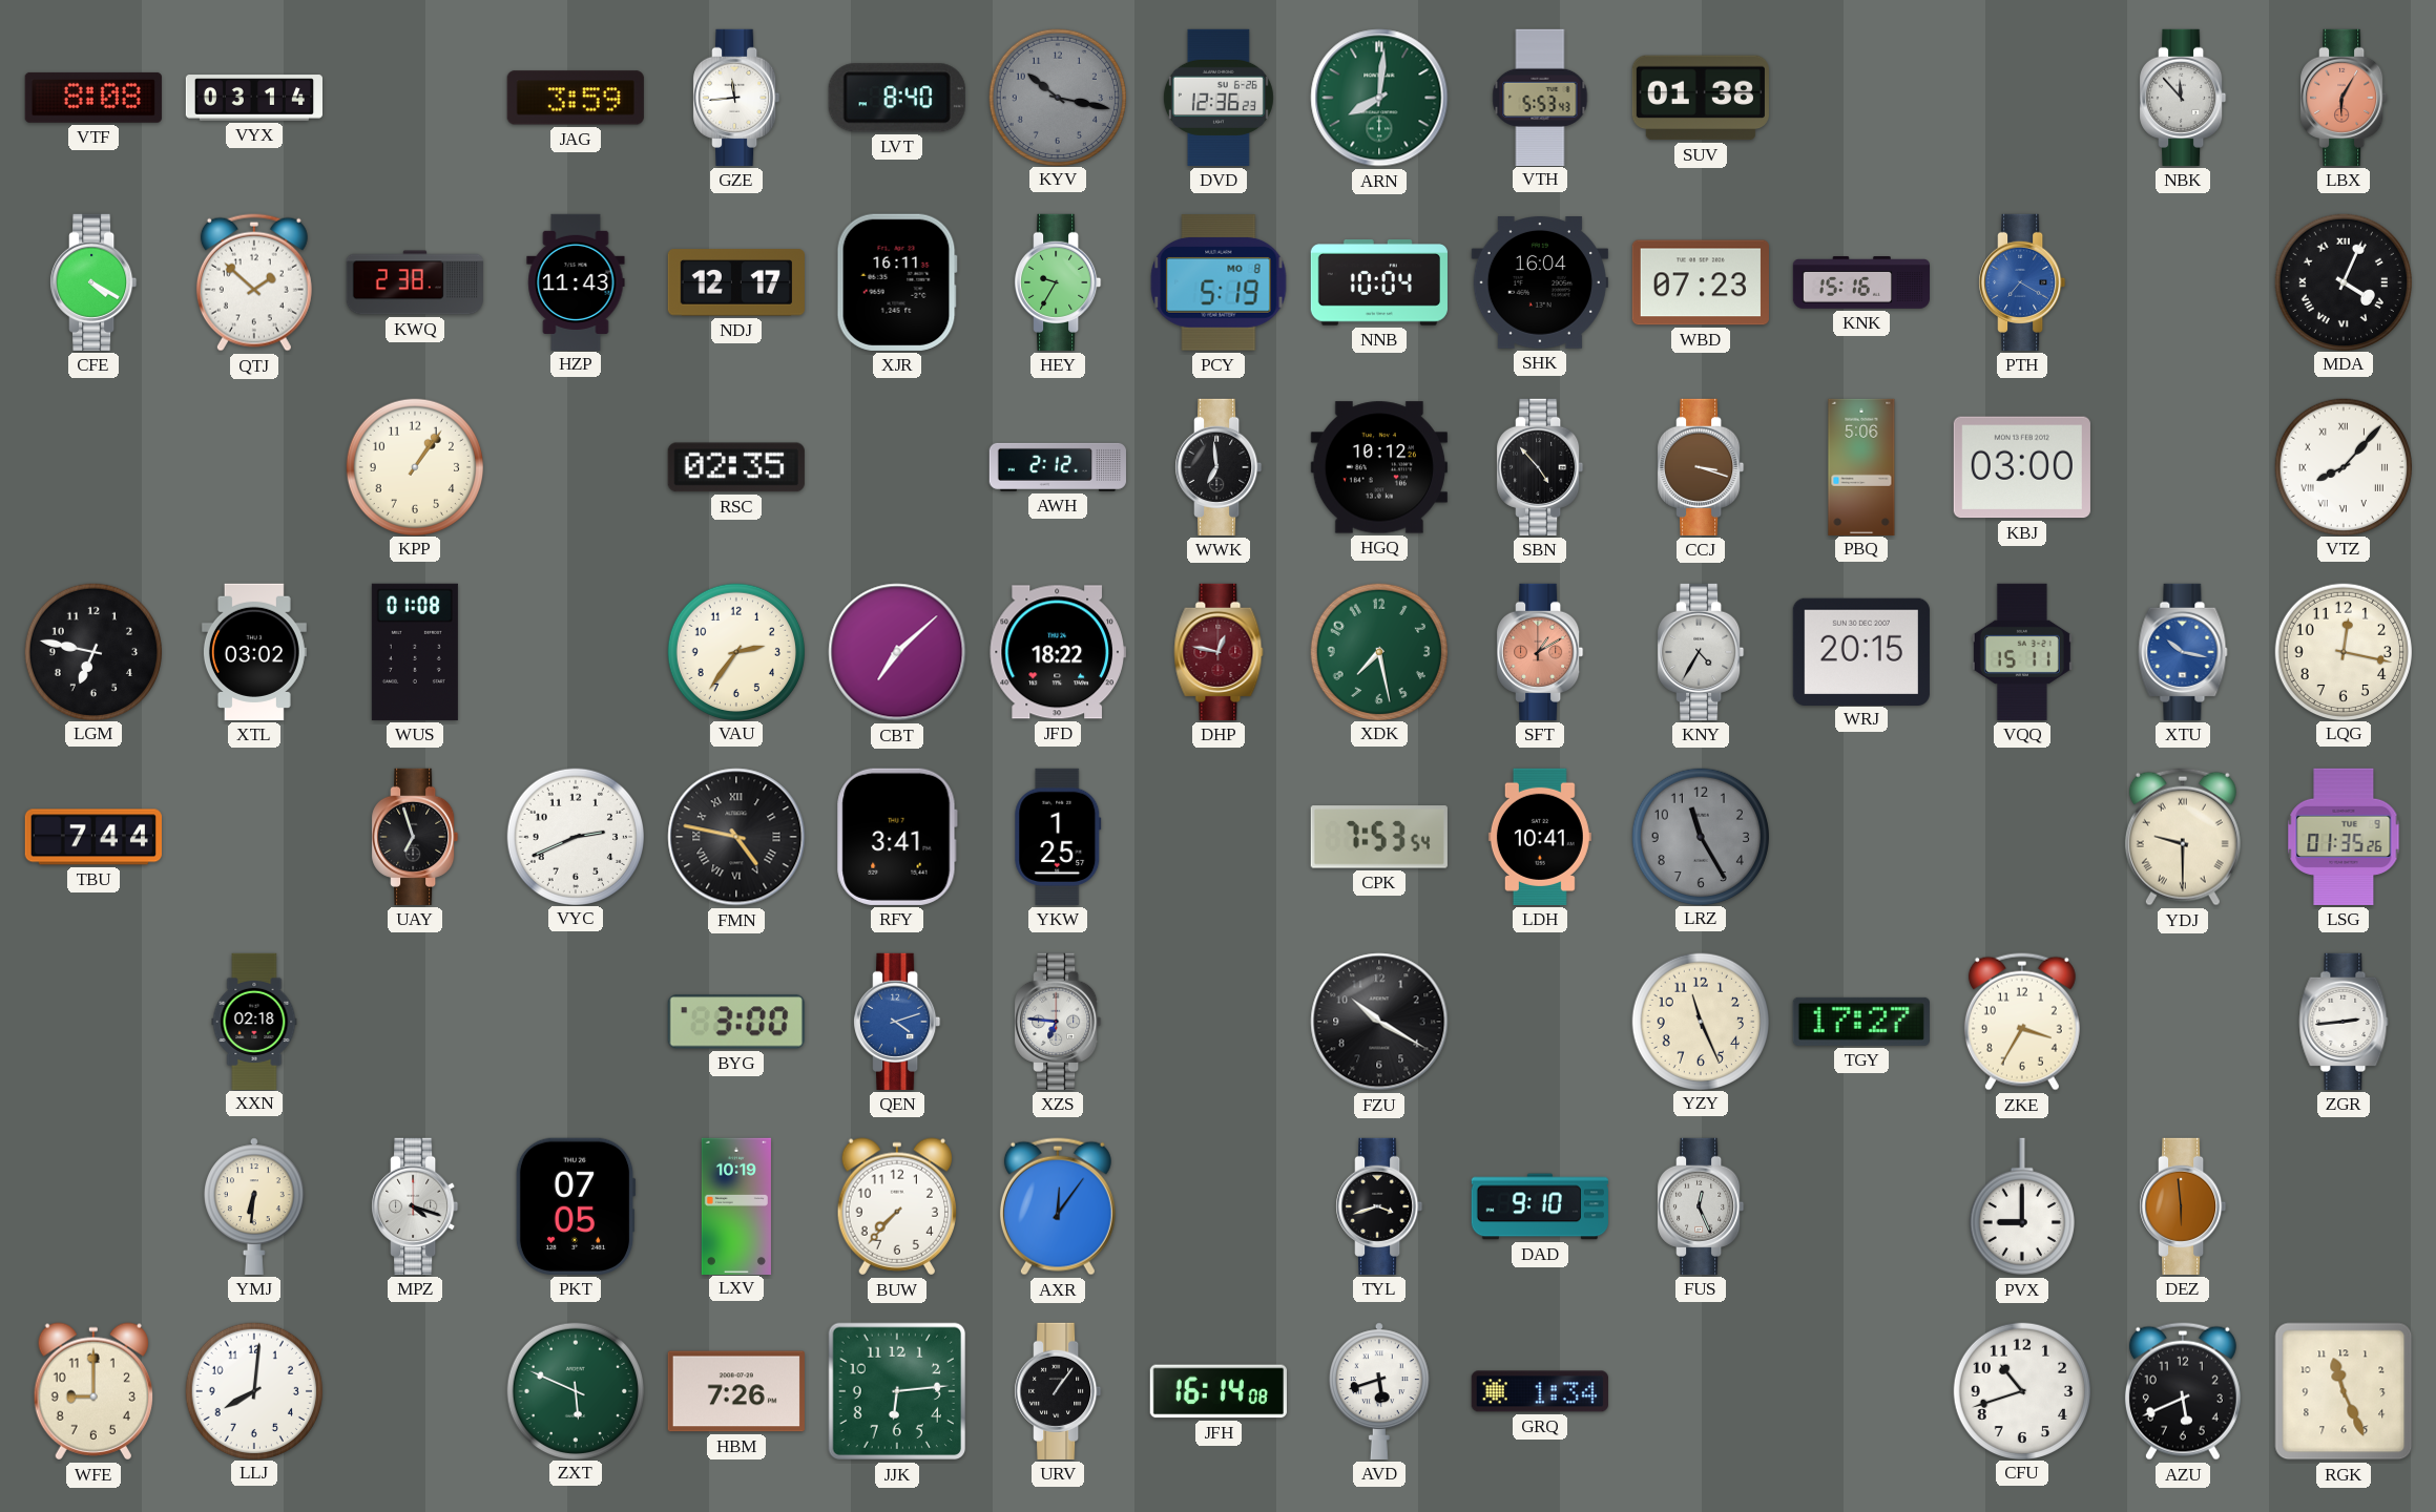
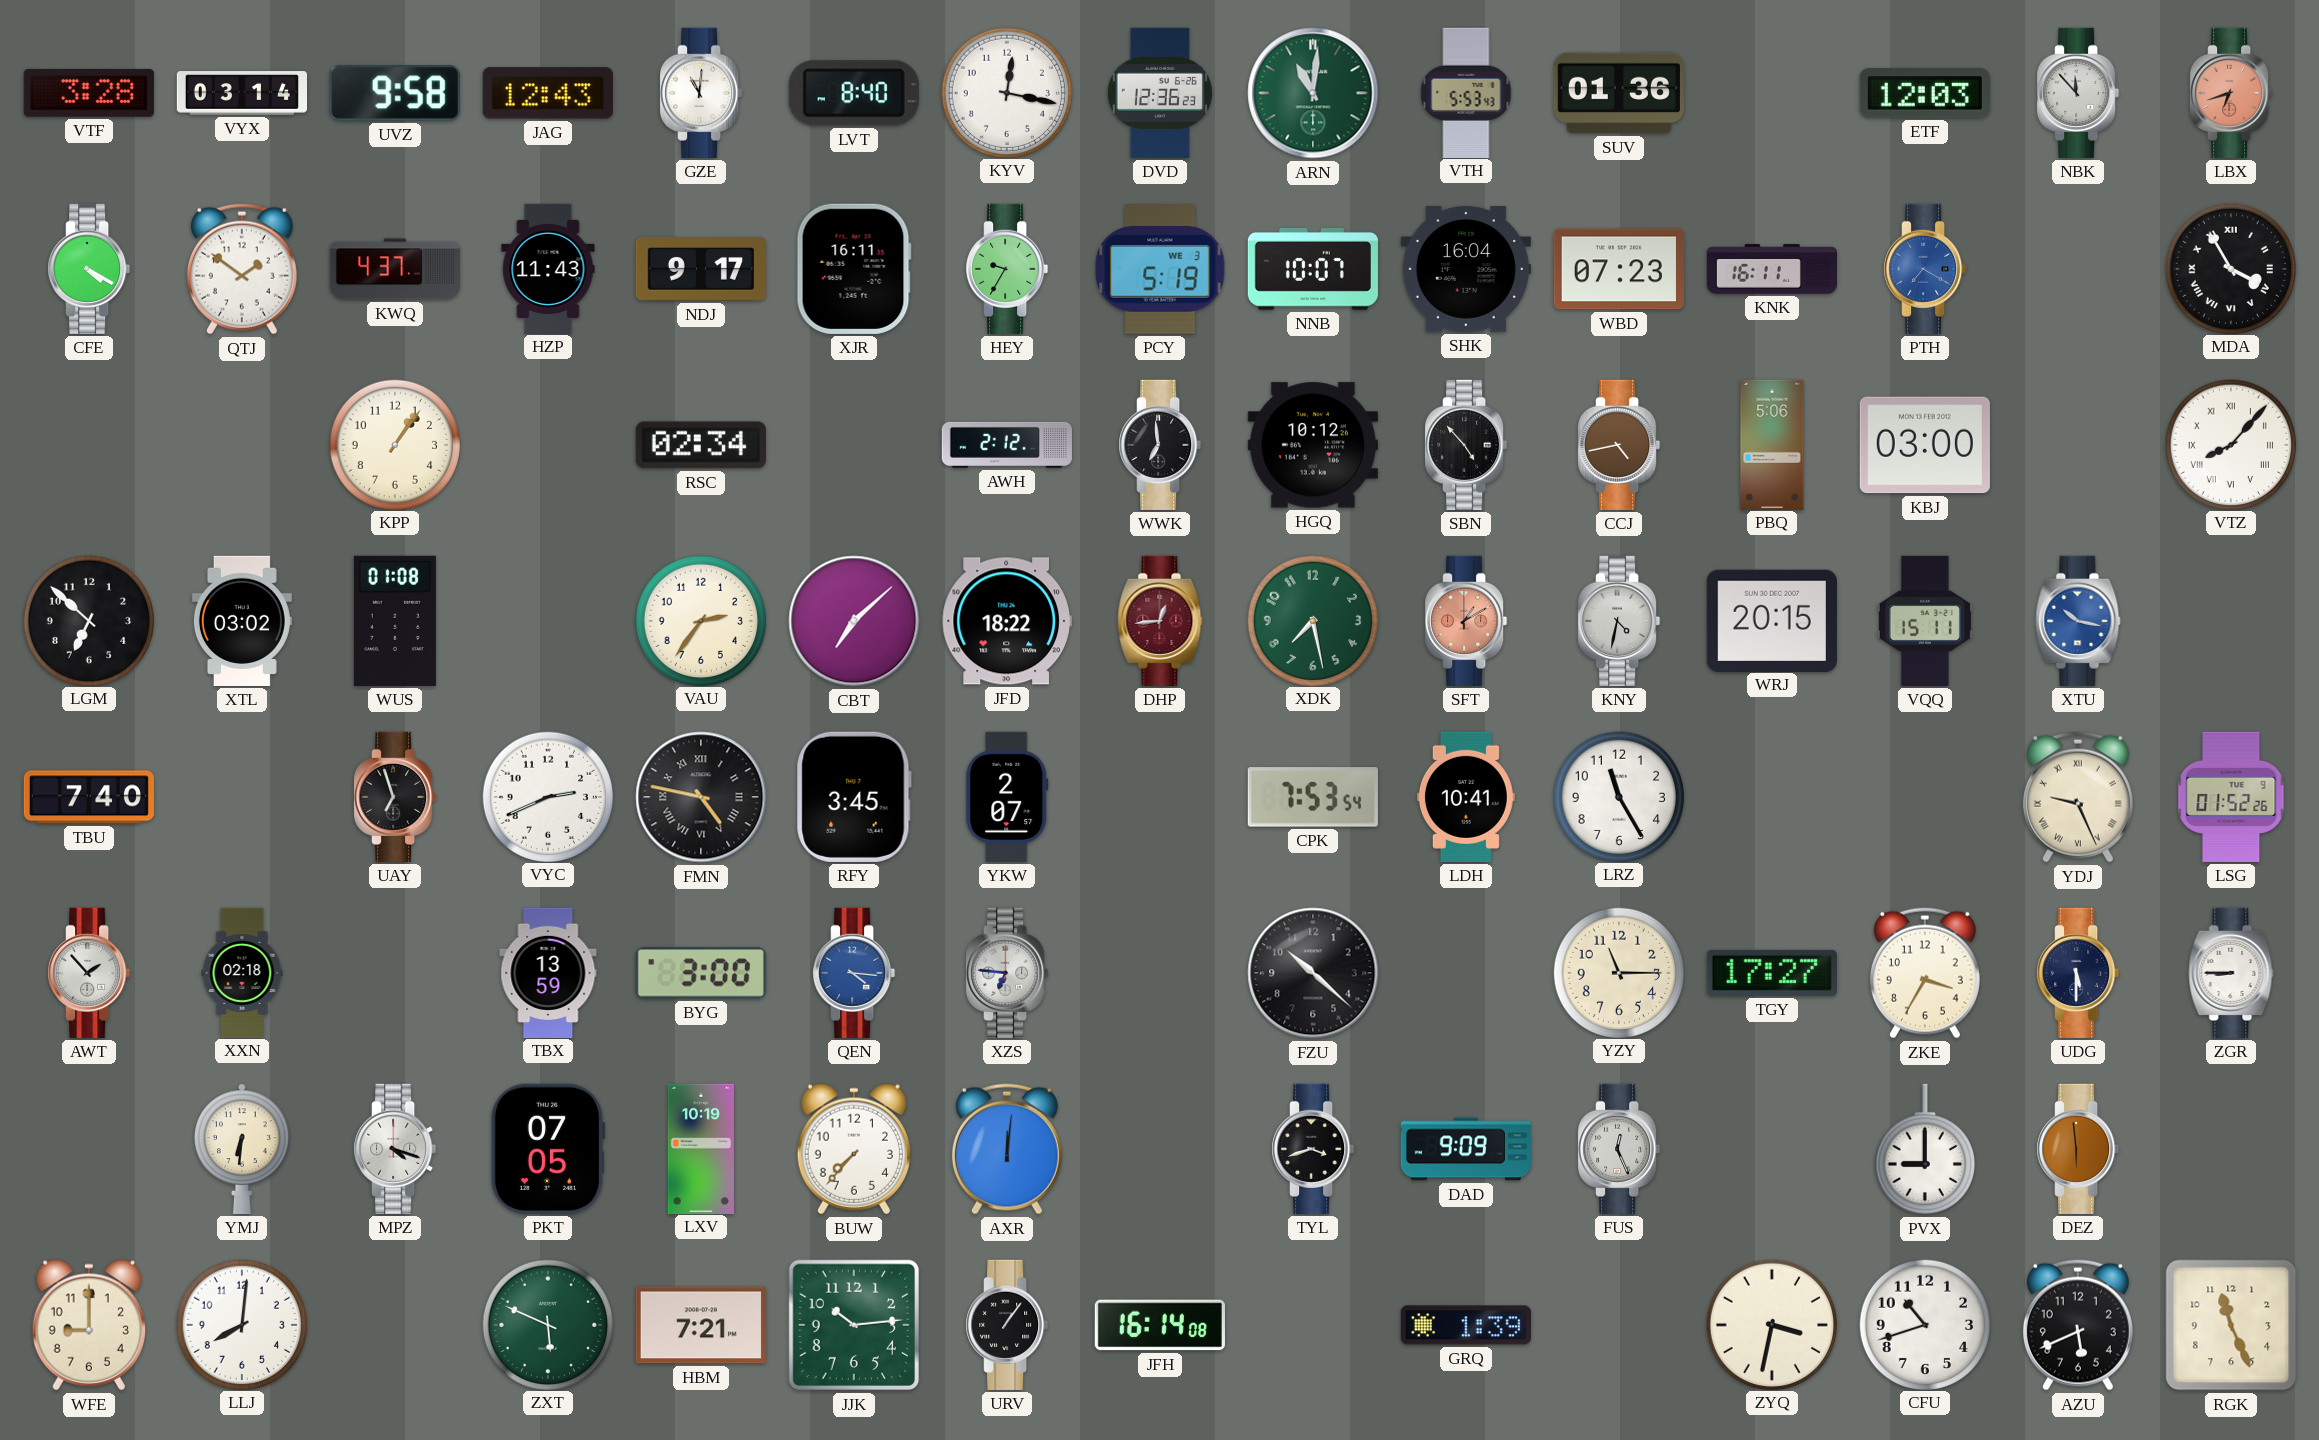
VTF: 8:08 -> 3:28 (89, 93)
UVZ: none -> 9:58 (395, 93)
JAG: 3:59 -> 12:43 (548, 93)
GZE: 11:44 -> 11:01 (701, 93)
KYV: 10:17 -> 12:17 (1006, 92)
KYV dial: grey -> white (1006, 92)
ARN: 8:01 -> 11:01 (1313, 93)
SUV: 01:38 -> 01:36 (1619, 93)
ETF: none -> 12:03 (1925, 93)
LBX: 6:05 -> 6:42 (2231, 93)
QTJ: 1:52 -> 1:51 (242, 269)
KWQ: 2:38 -> 4:37 (395, 269)
NDJ: 12:17 -> 9:17 (701, 269)
PCY date: MO 8 -> WE 3 (1160, 269)
NNB: 10:04 -> 10:07 (1313, 270)
KNK: 15:16 -> 16:11 (1771, 269)
MDA: 4:04 -> 3:55 (2230, 268)
RSC: 02:35 -> 02:34 (701, 445)
CCJ: 3:18 -> 4:43 (1619, 445)
LGM: 6:47 -> 6:52 (88, 620)
DHP: 12:47 -> 12:44 (1160, 621)
KNY: 4:35 -> 4:32 (1619, 621)
LQG: 12:17 -> none (2343, 651)
TBU: 7:44 -> 7:40 (89, 797)
RFY: 3:41 -> 3:45 (854, 797)
YKW: 1:25 -> 2:07 (1007, 797)
LRZ dial: grey -> white (1618, 796)
YDJ: 9:30 -> 9:26 (2078, 797)
LSG: 01:35 -> 01:52 (2231, 797)
AWT: none -> 1:53 (89, 973)
TBX: none -> 13:59 (548, 972)
QEN: 4:12 -> 4:16 (854, 973)
FZU: 10:20 -> 10:22 (1313, 973)
YZY: 11:26 -> 11:15 (1618, 972)
UDG: none -> 5:30 (2078, 973)
ZGR: 2:44 -> 8:45 (2231, 973)
AXR: 12:06 -> 12:01 (1007, 1149)
DAD: 9:10 -> 9:09 (1465, 1149)
HBM: 7:26 -> 7:21 (701, 1325)
JJK: 6:14 -> 10:14 (854, 1325)
AVD: 5:42 -> none (1379, 1391)
GRQ: 1:34 -> 1:39 (1466, 1325)
ZYQ: none -> 3:32 (1771, 1324)
